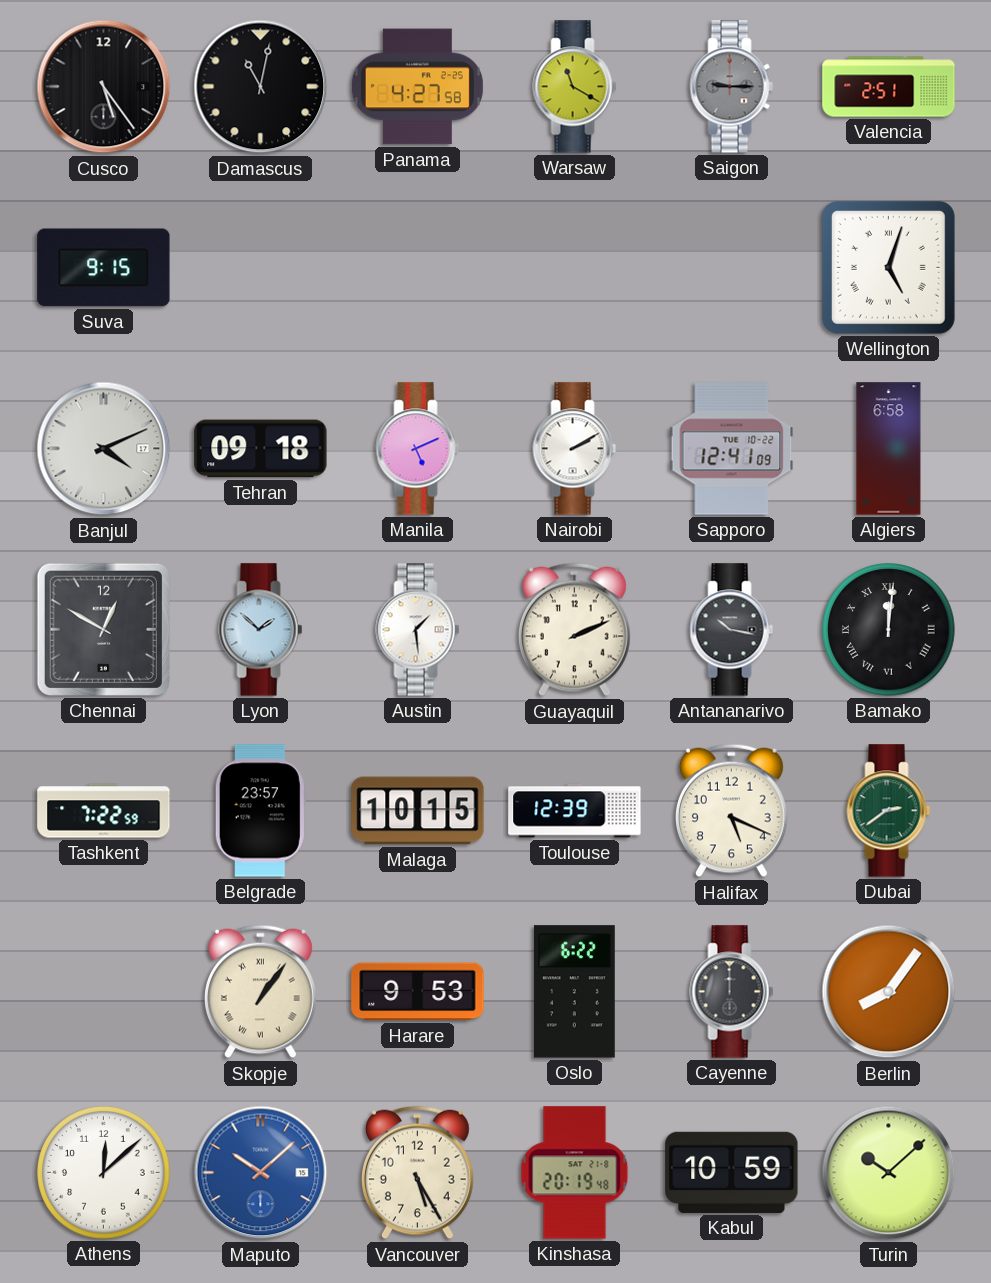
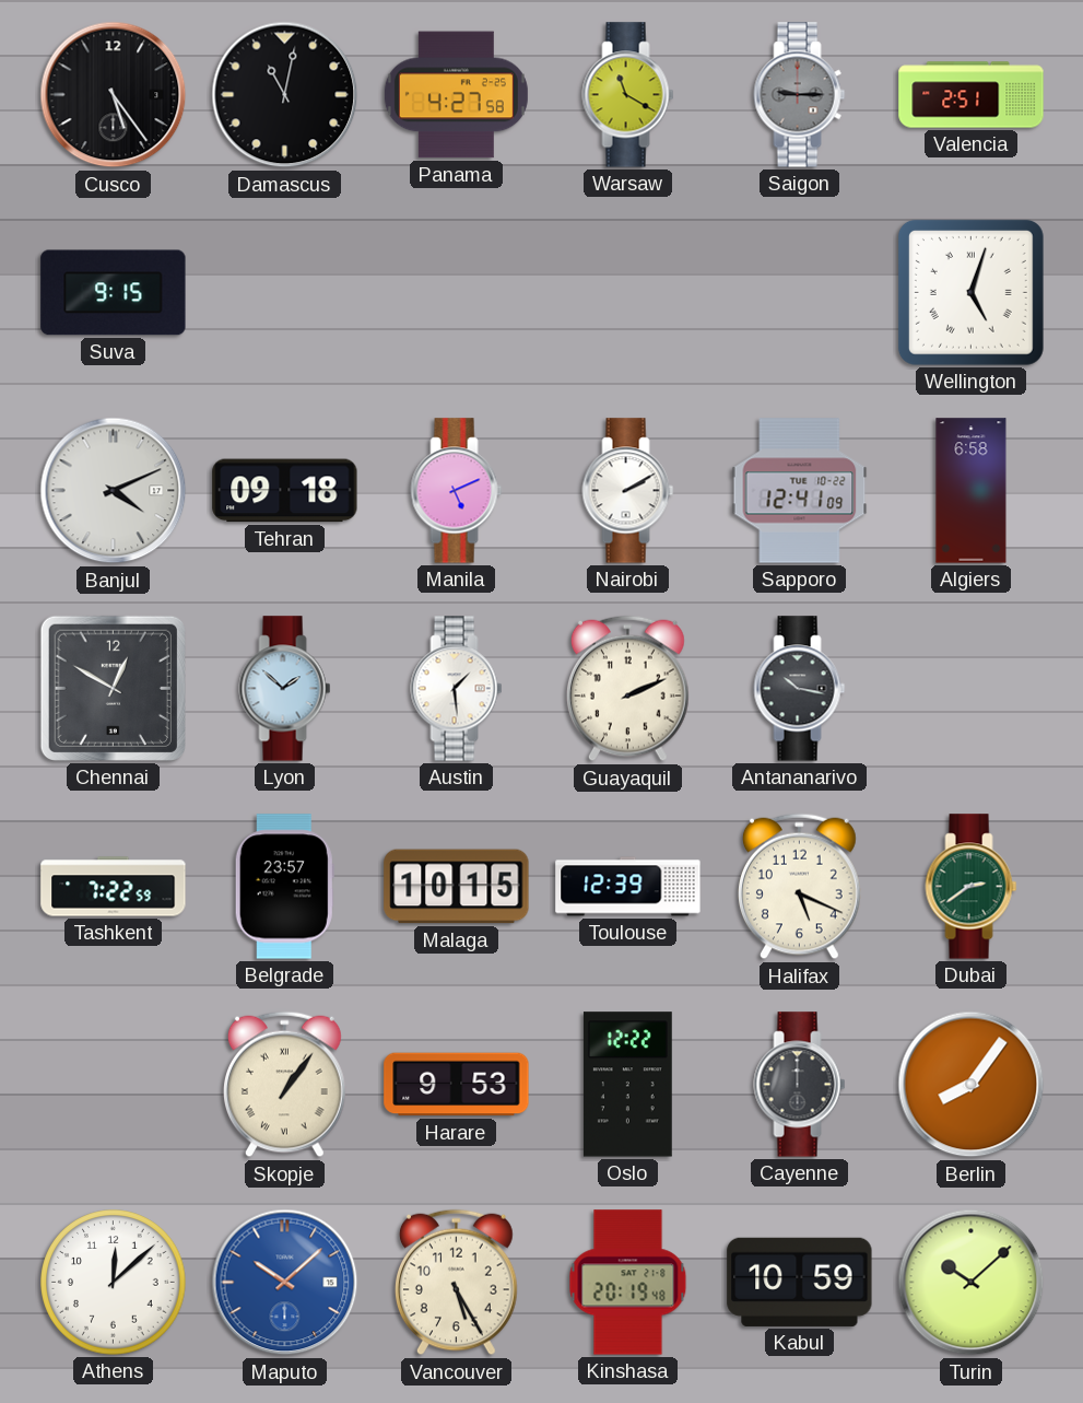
Bamako: 12:01 -> none (889, 630)
Oslo: 6:22 -> 12:22 (627, 1085)
